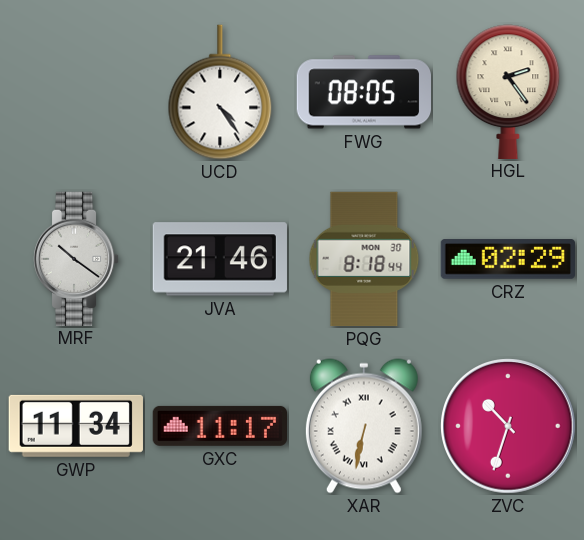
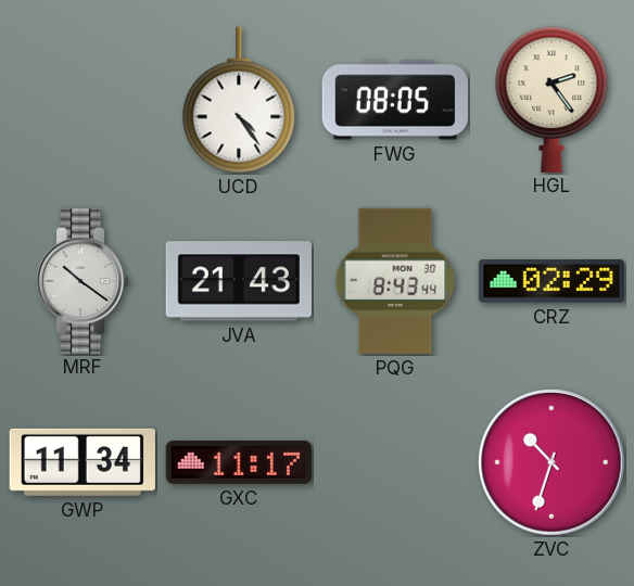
JVA: 21:46 -> 21:43 (239, 281)
PQG: 8:18 -> 8:43 (395, 281)
XAR: 6:32 -> none (364, 426)
